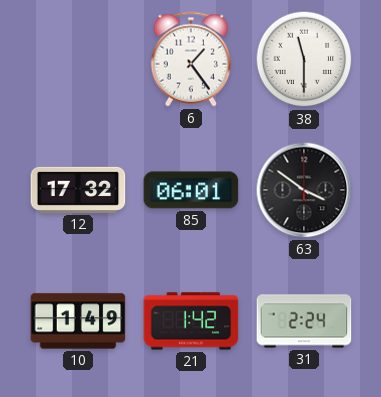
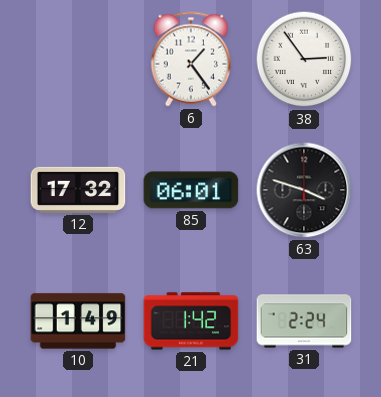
38: 11:30 -> 2:54 (304, 59)
63: 3:51 -> 3:48 (304, 190)
